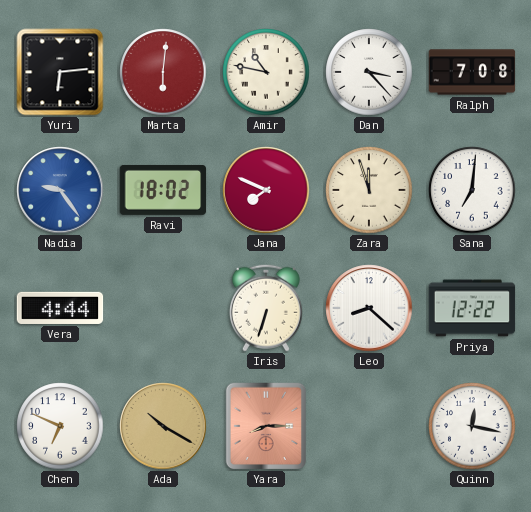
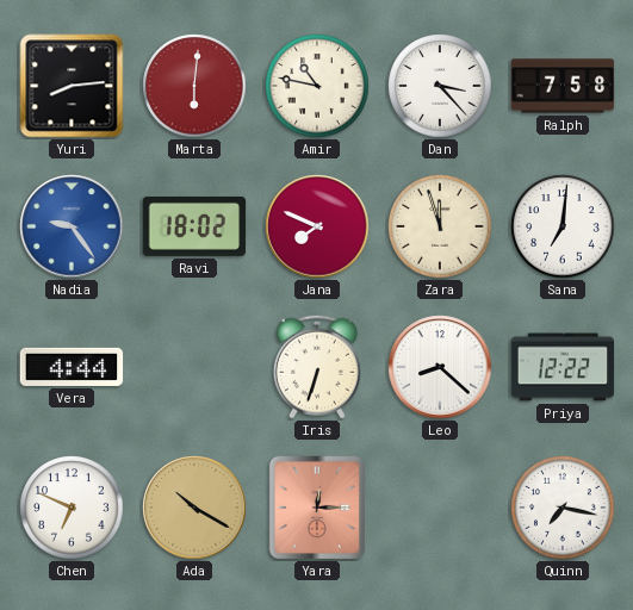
Yuri: 6:14 -> 8:14 (72, 86)
Ralph: 7:08 -> 7:58 (563, 86)
Yara: 8:15 -> 12:15 (316, 508)
Quinn: 12:17 -> 7:17 (563, 508)
